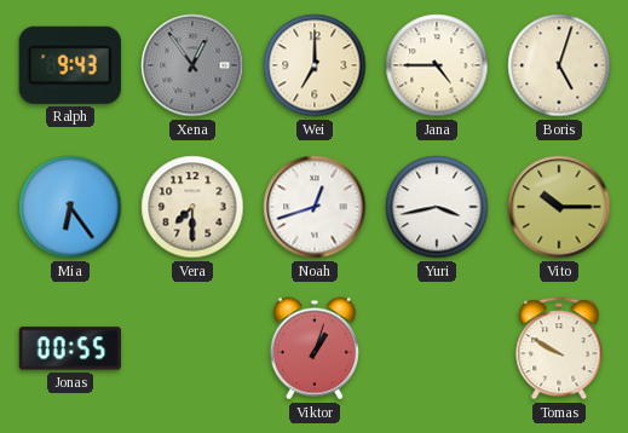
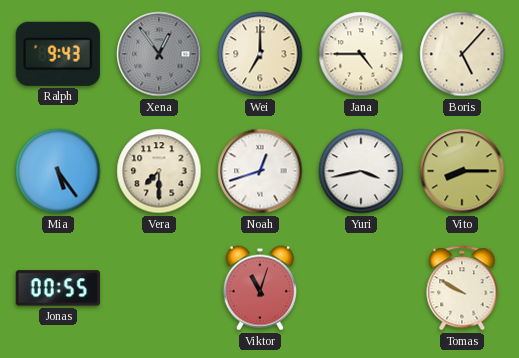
Boris: 5:03 -> 5:07 (462, 54)
Mia: 6:24 -> 5:24 (58, 171)
Vito: 10:15 -> 8:15 (462, 171)
Viktor: 1:03 -> 11:03 (260, 288)
